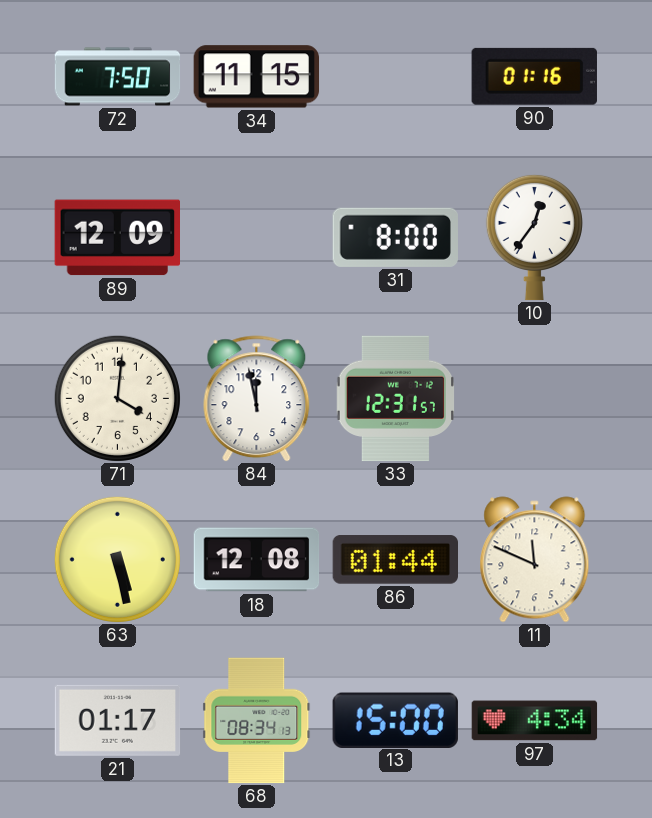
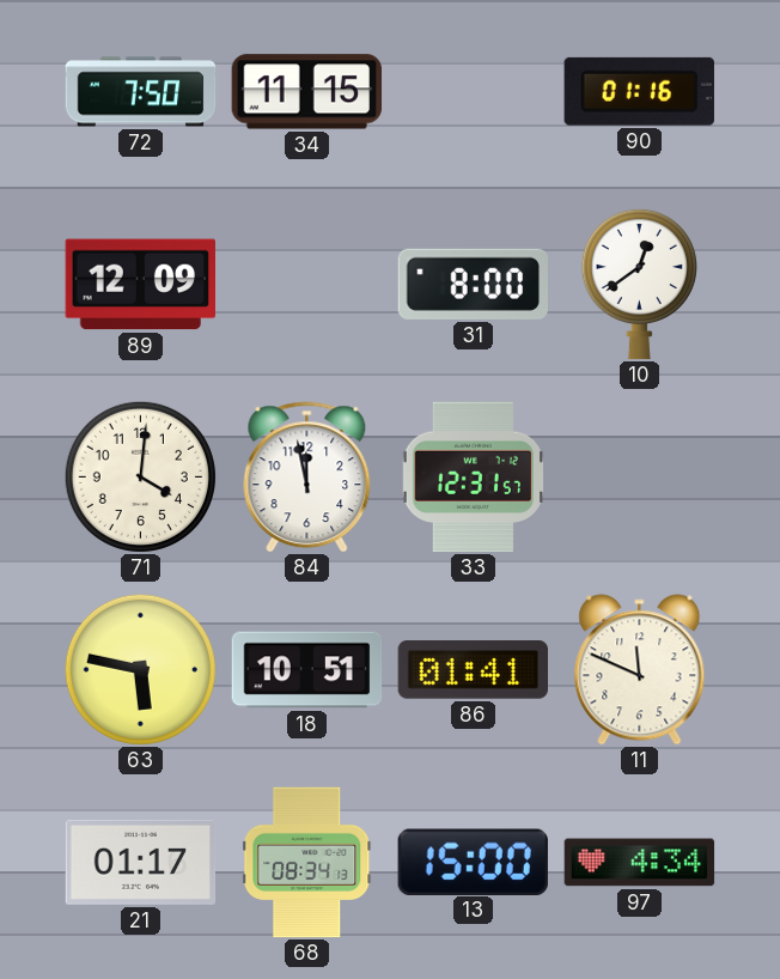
10: 12:36 -> 12:39 (639, 284)
63: 5:28 -> 5:47 (140, 669)
18: 12:08 -> 10:51 (307, 670)
86: 01:44 -> 01:41 (474, 670)
